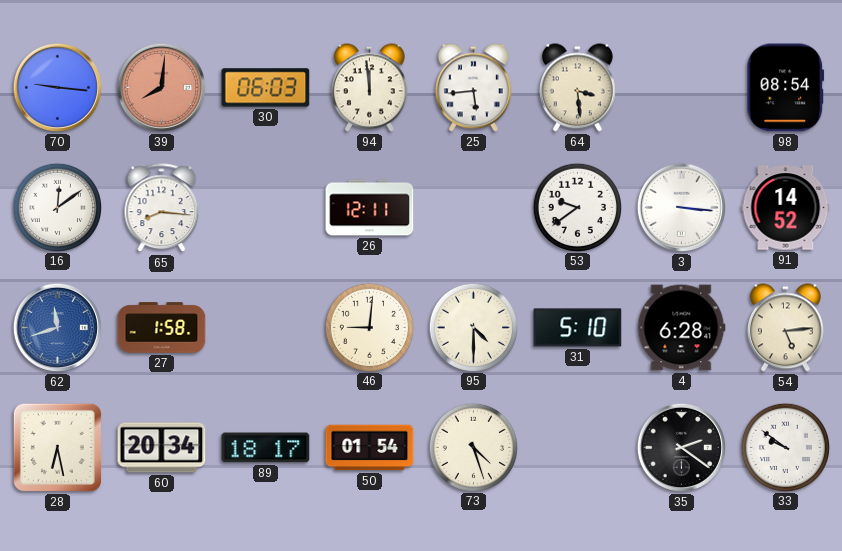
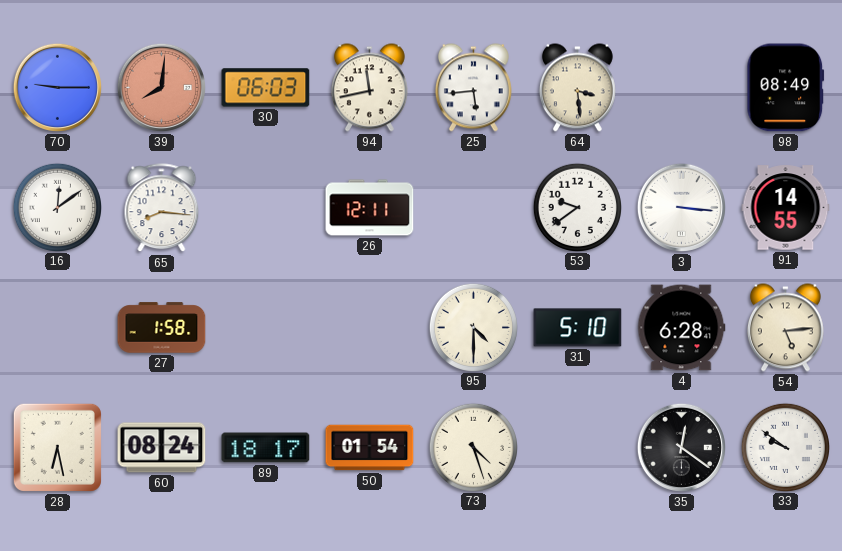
70: 9:16 -> 9:15 (57, 87)
94: 11:59 -> 11:43 (369, 88)
98: 08:54 -> 08:49 (786, 88)
91: 14:52 -> 14:55 (786, 208)
62: 11:42 -> none (57, 327)
46: 9:01 -> none (369, 327)
60: 20:34 -> 08:24 (162, 448)
35: 2:21 -> 12:21 (681, 447)
